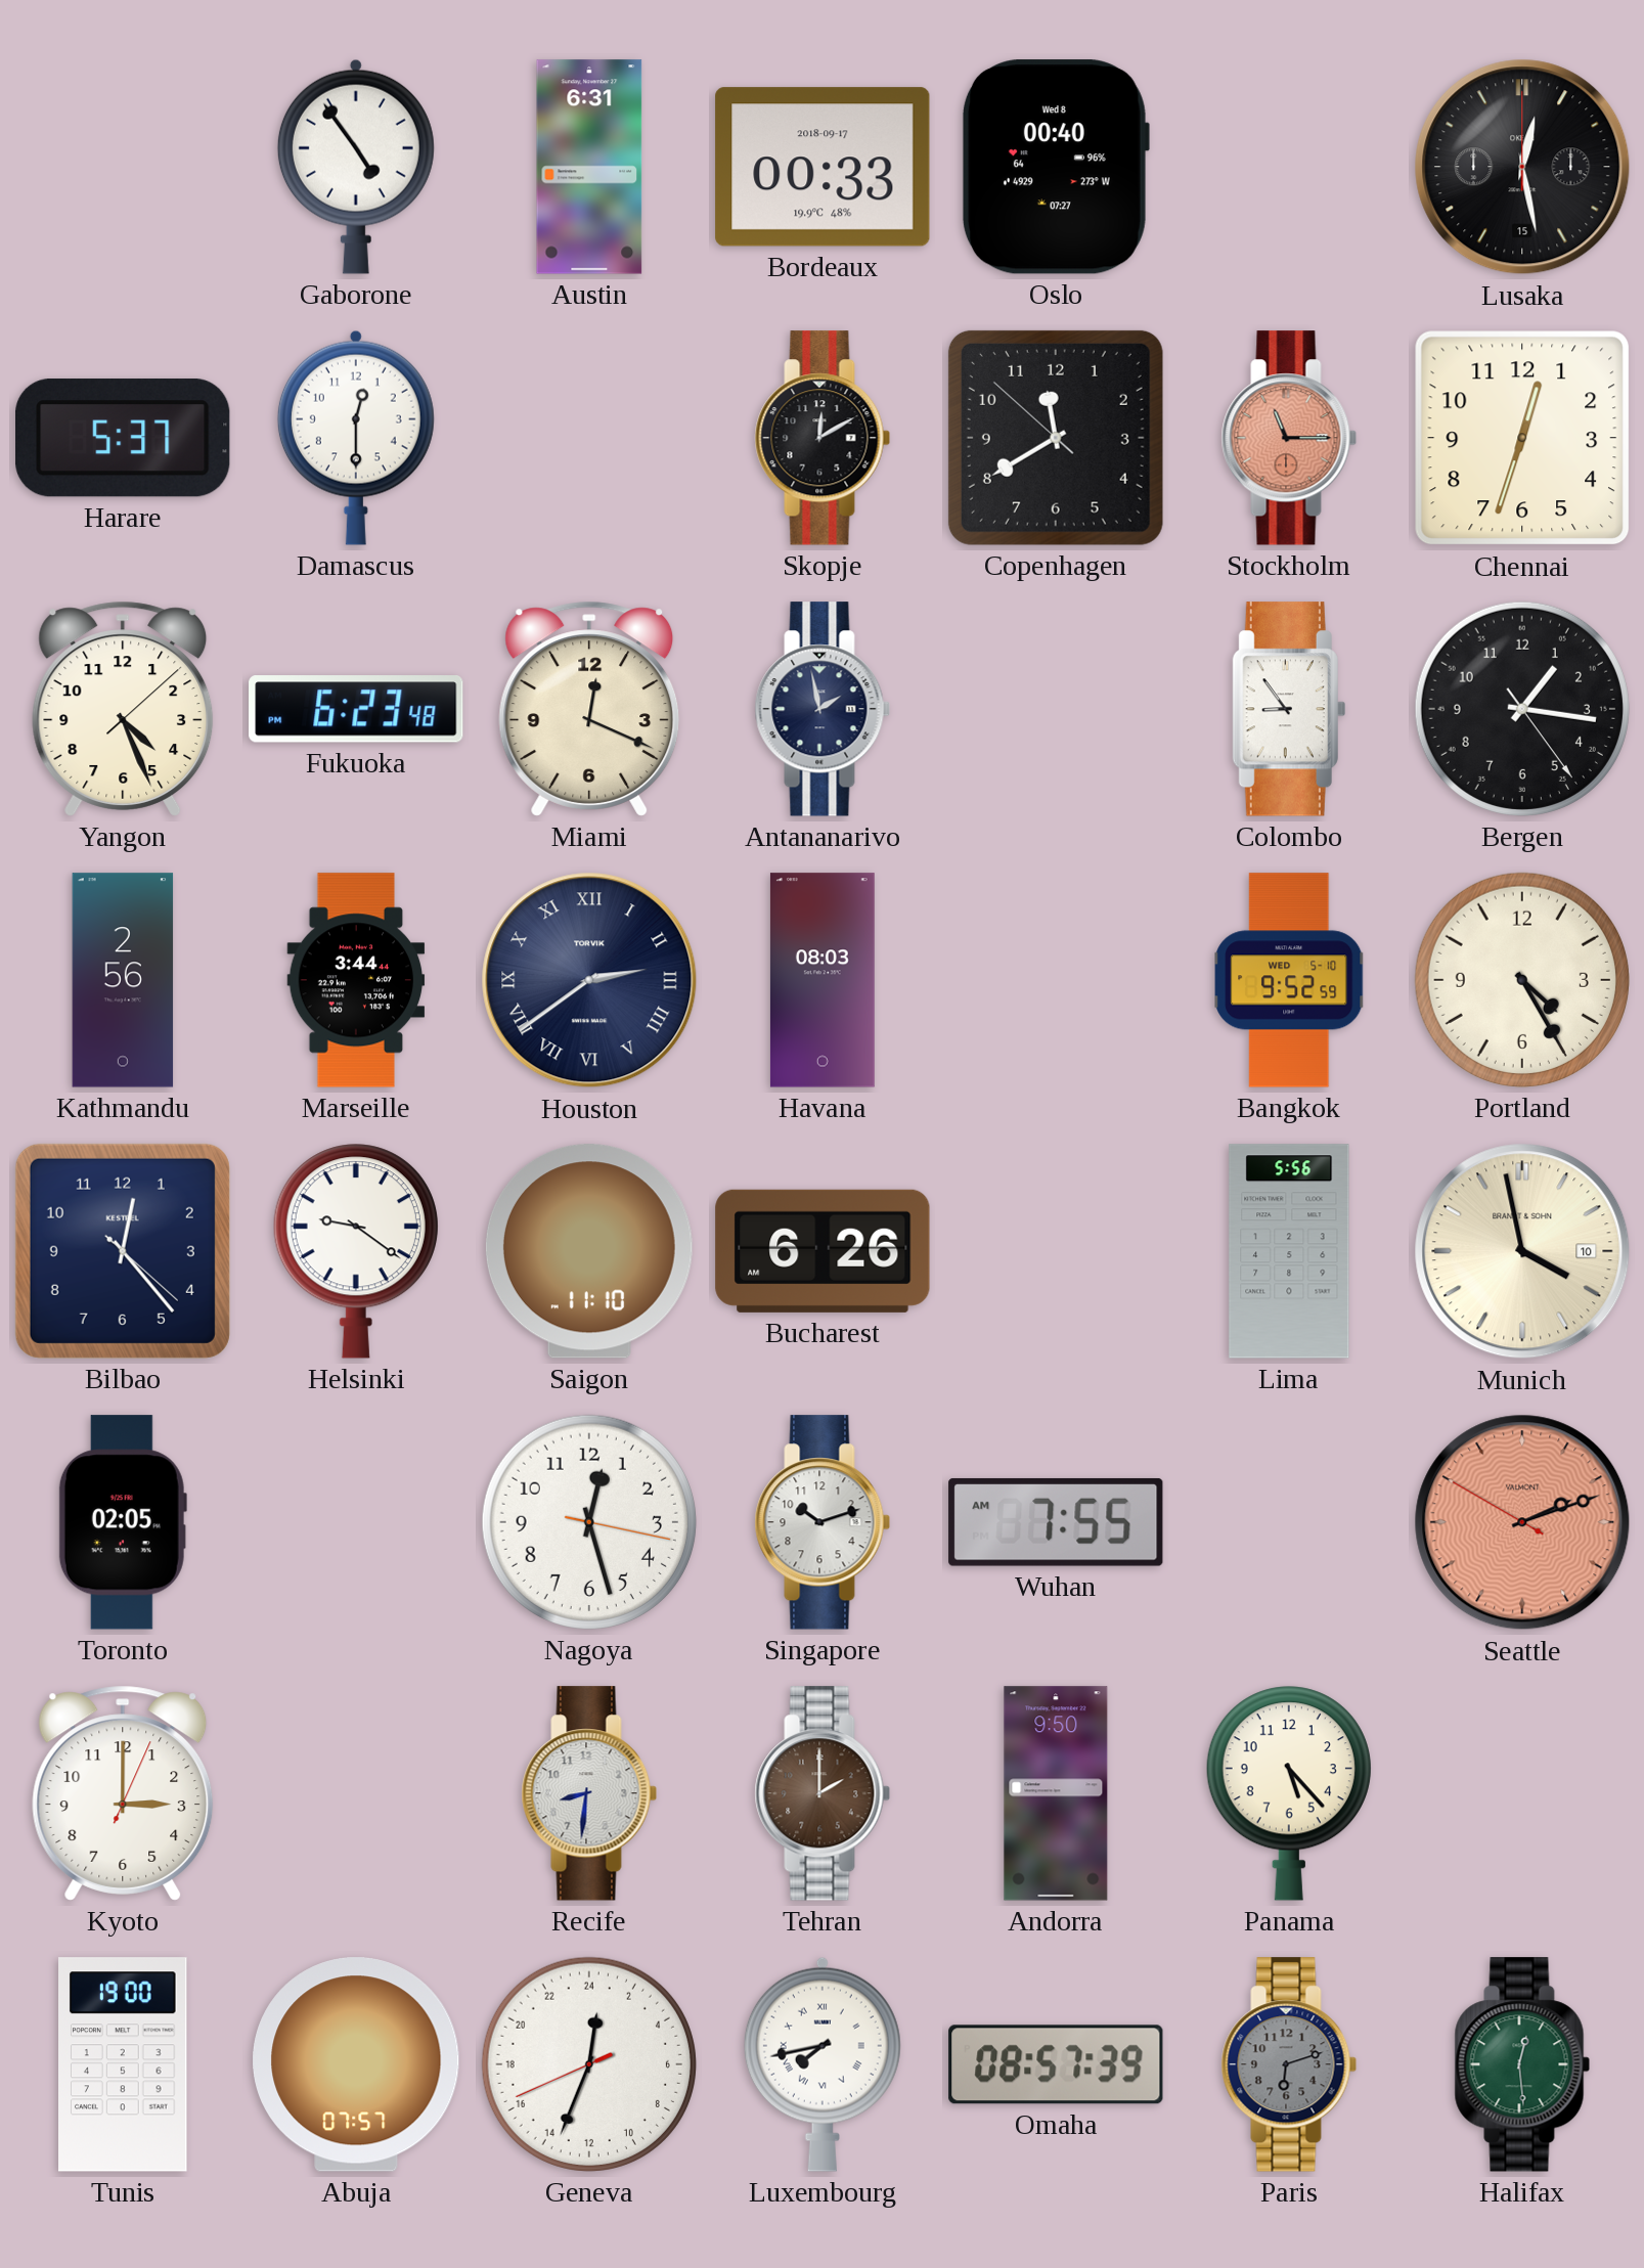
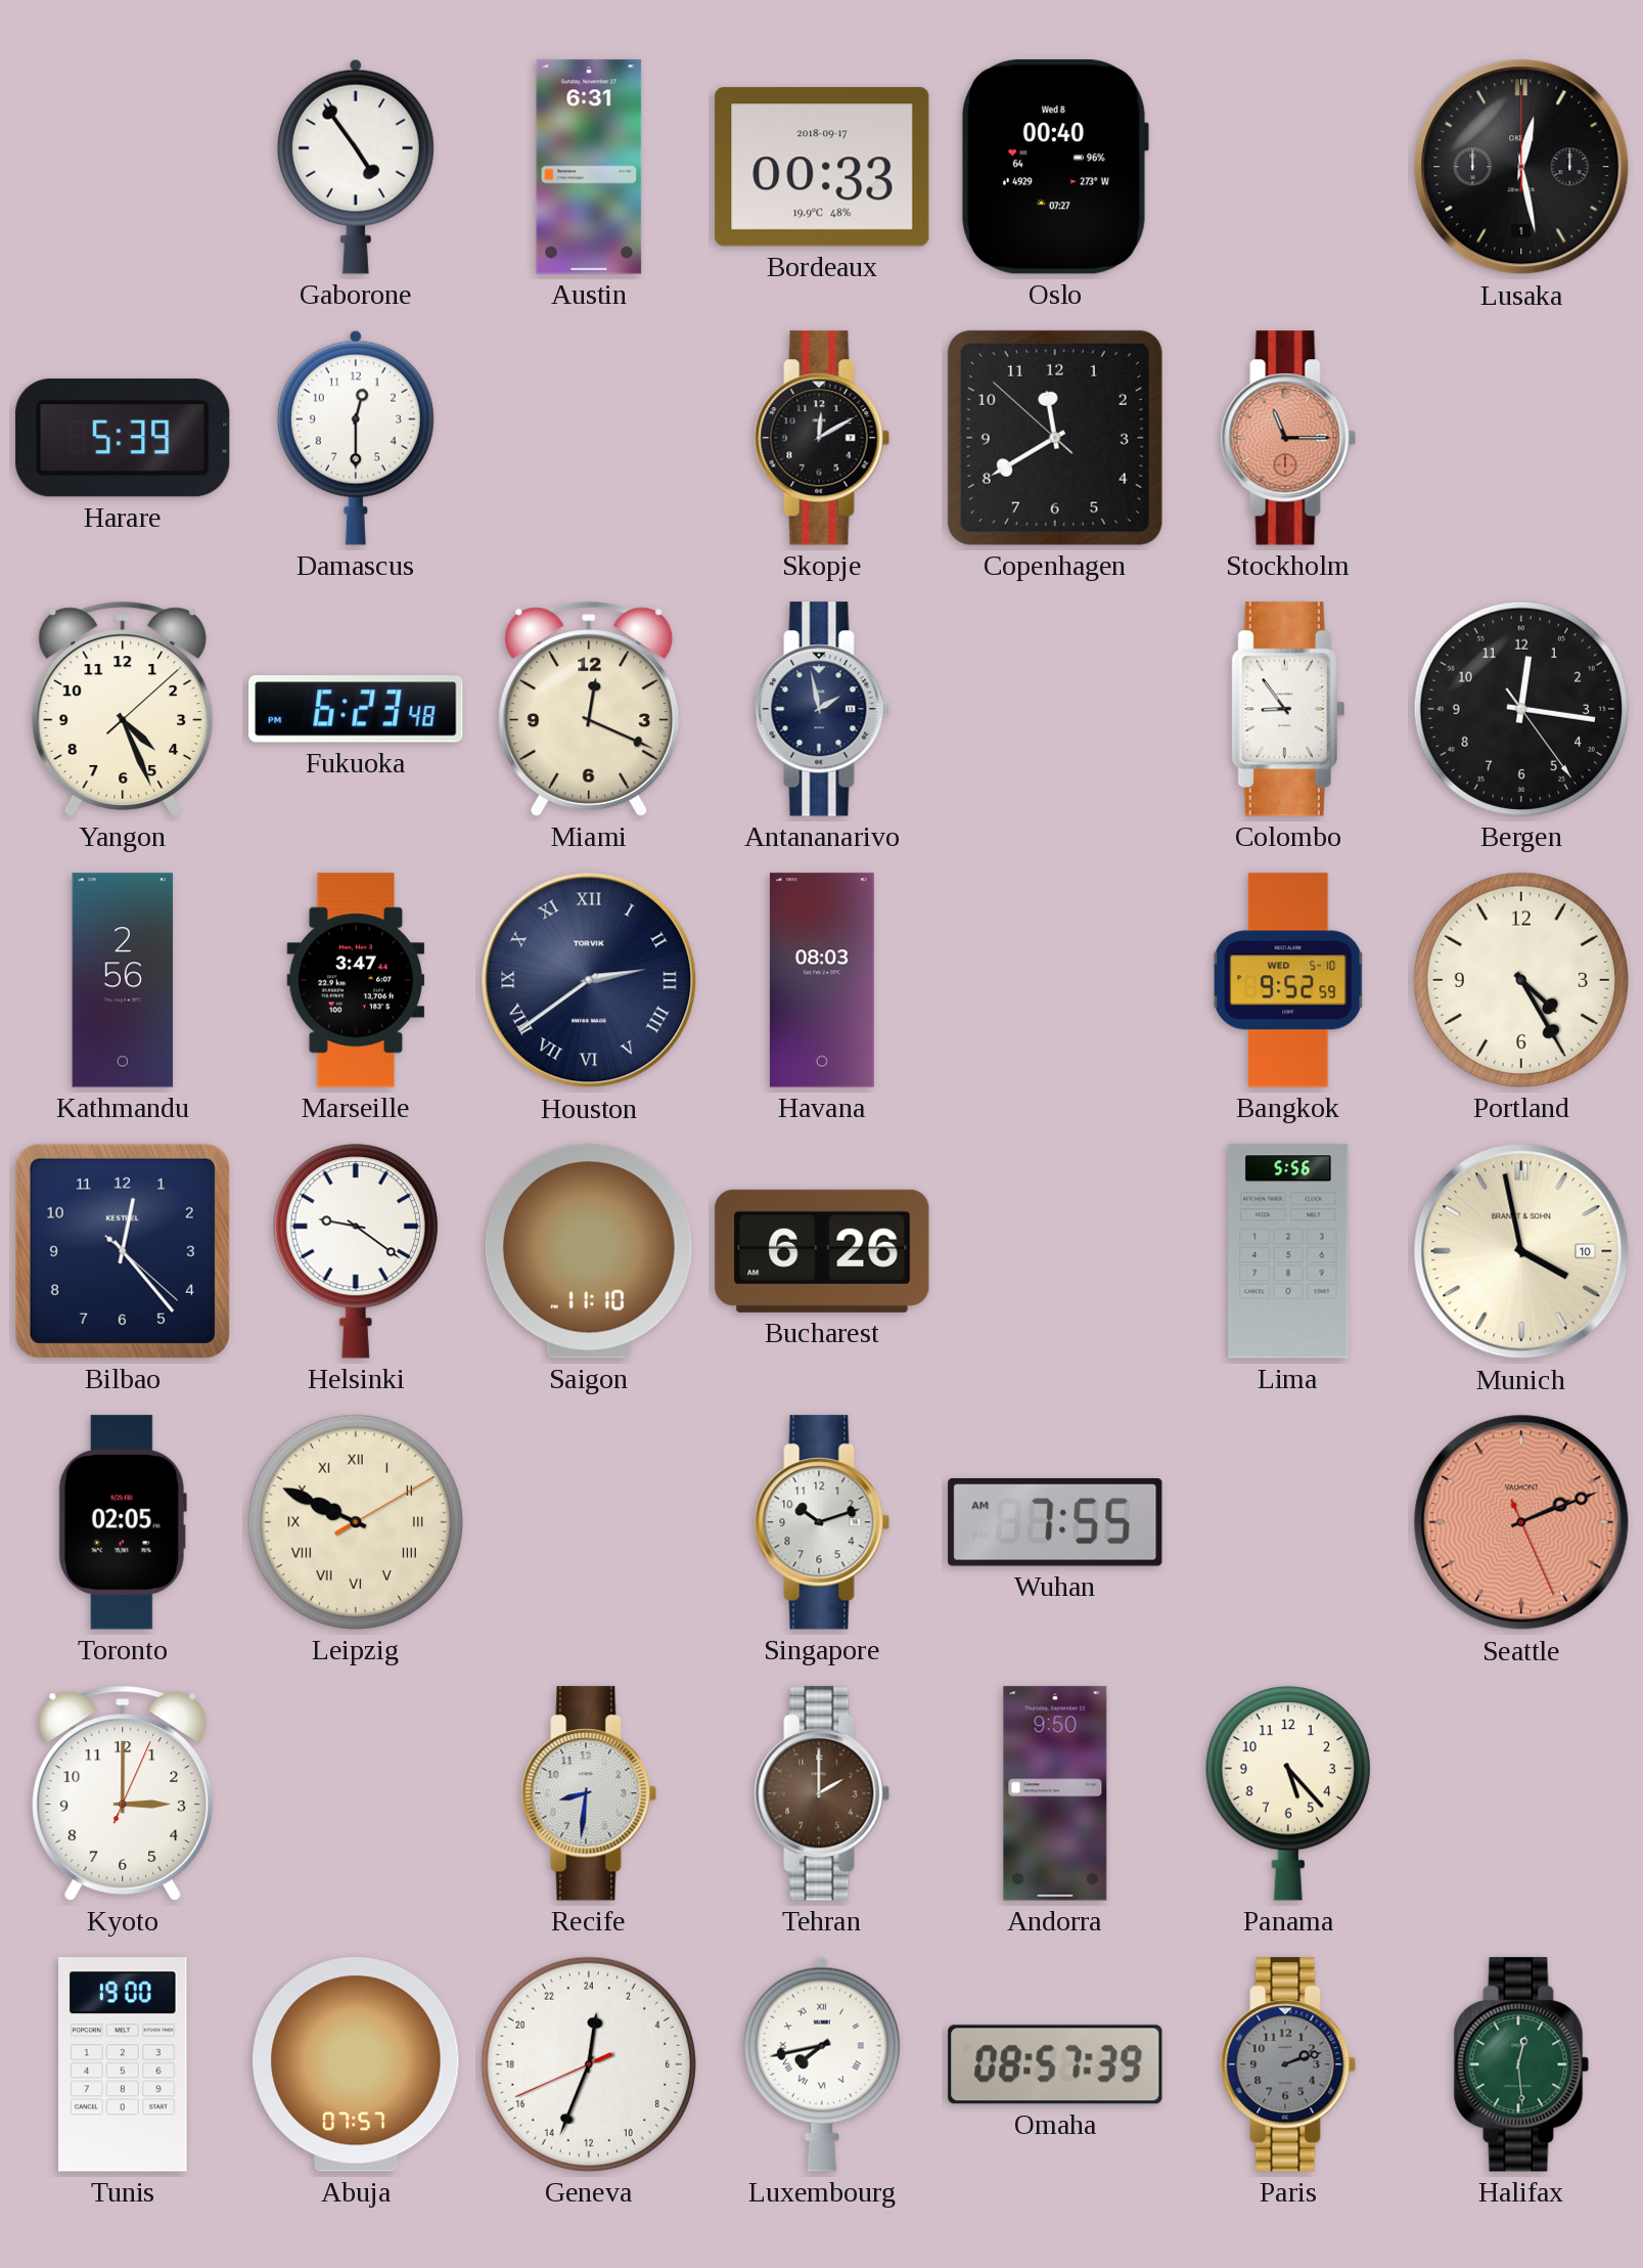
Lusaka date: 15 -> 1 (1521, 167)
Harare: 5:37 -> 5:39 (124, 438)
Chennai: 12:33 -> none (1522, 438)
Bergen: 1:16 -> 12:16 (1521, 709)
Marseille: 3:44 -> 3:47 (356, 980)
Leipzig: none -> 9:49 (356, 1522)
Nagoya: 12:27 -> none (589, 1522)
Seattle: 2:11:50 -> 2:11:26 (1521, 1522)
Paris: 6:12 -> 2:12 (1288, 2064)
